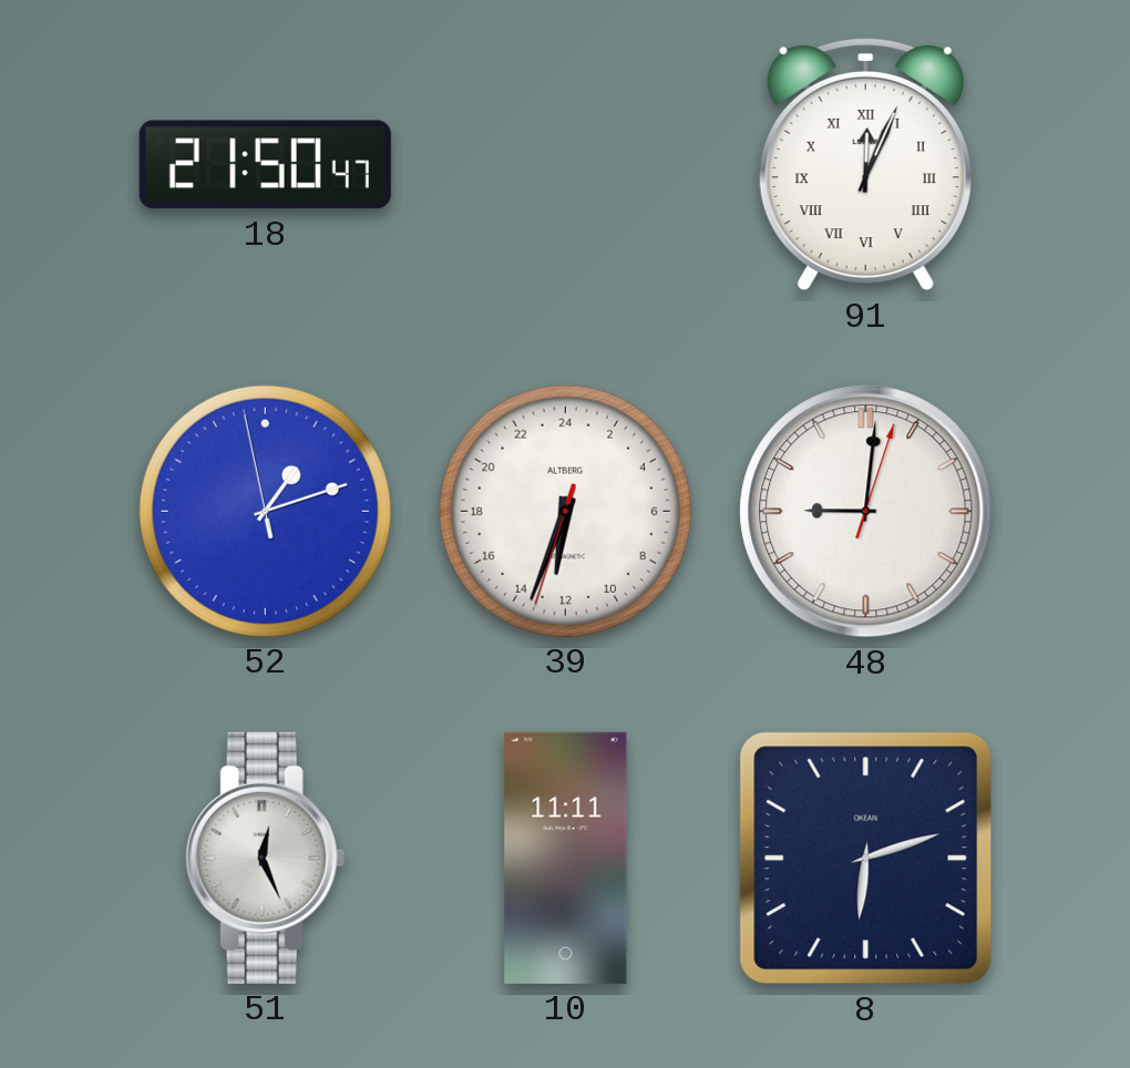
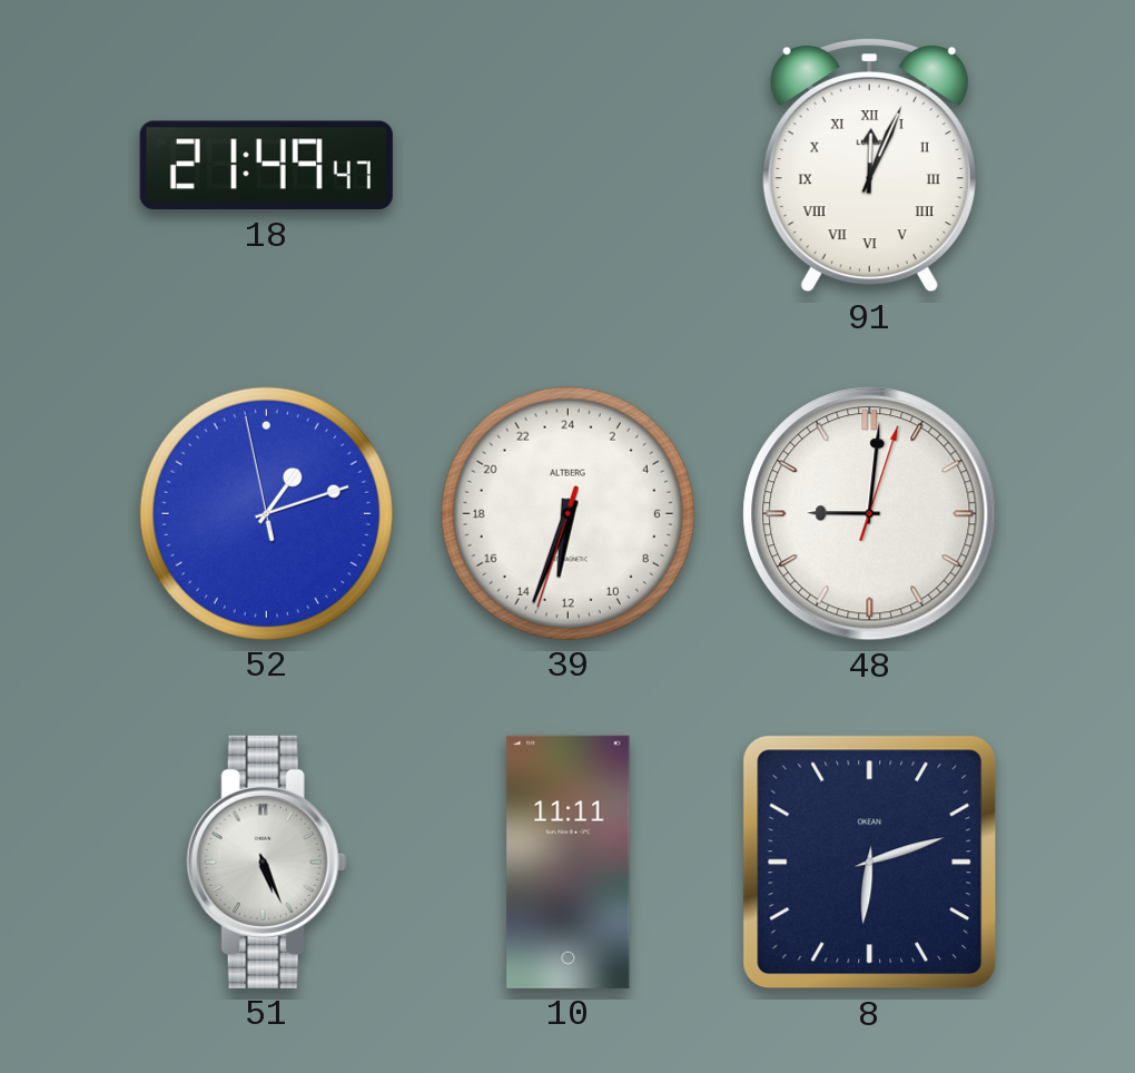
18: 21:50 -> 21:49 (266, 166)
51: 12:26 -> 5:26 (266, 862)
